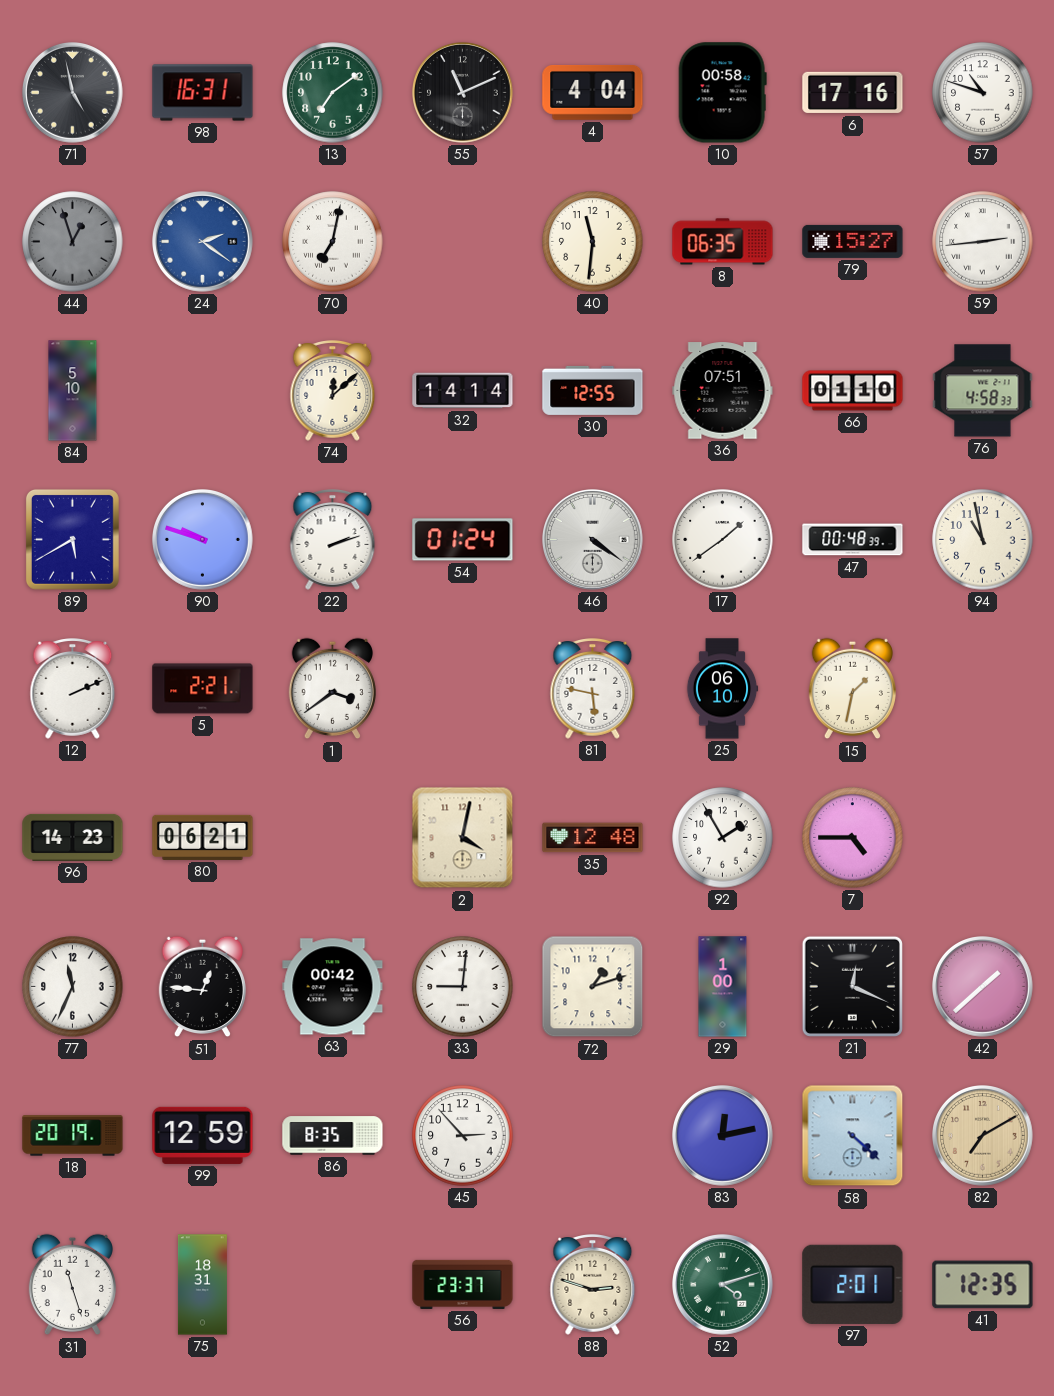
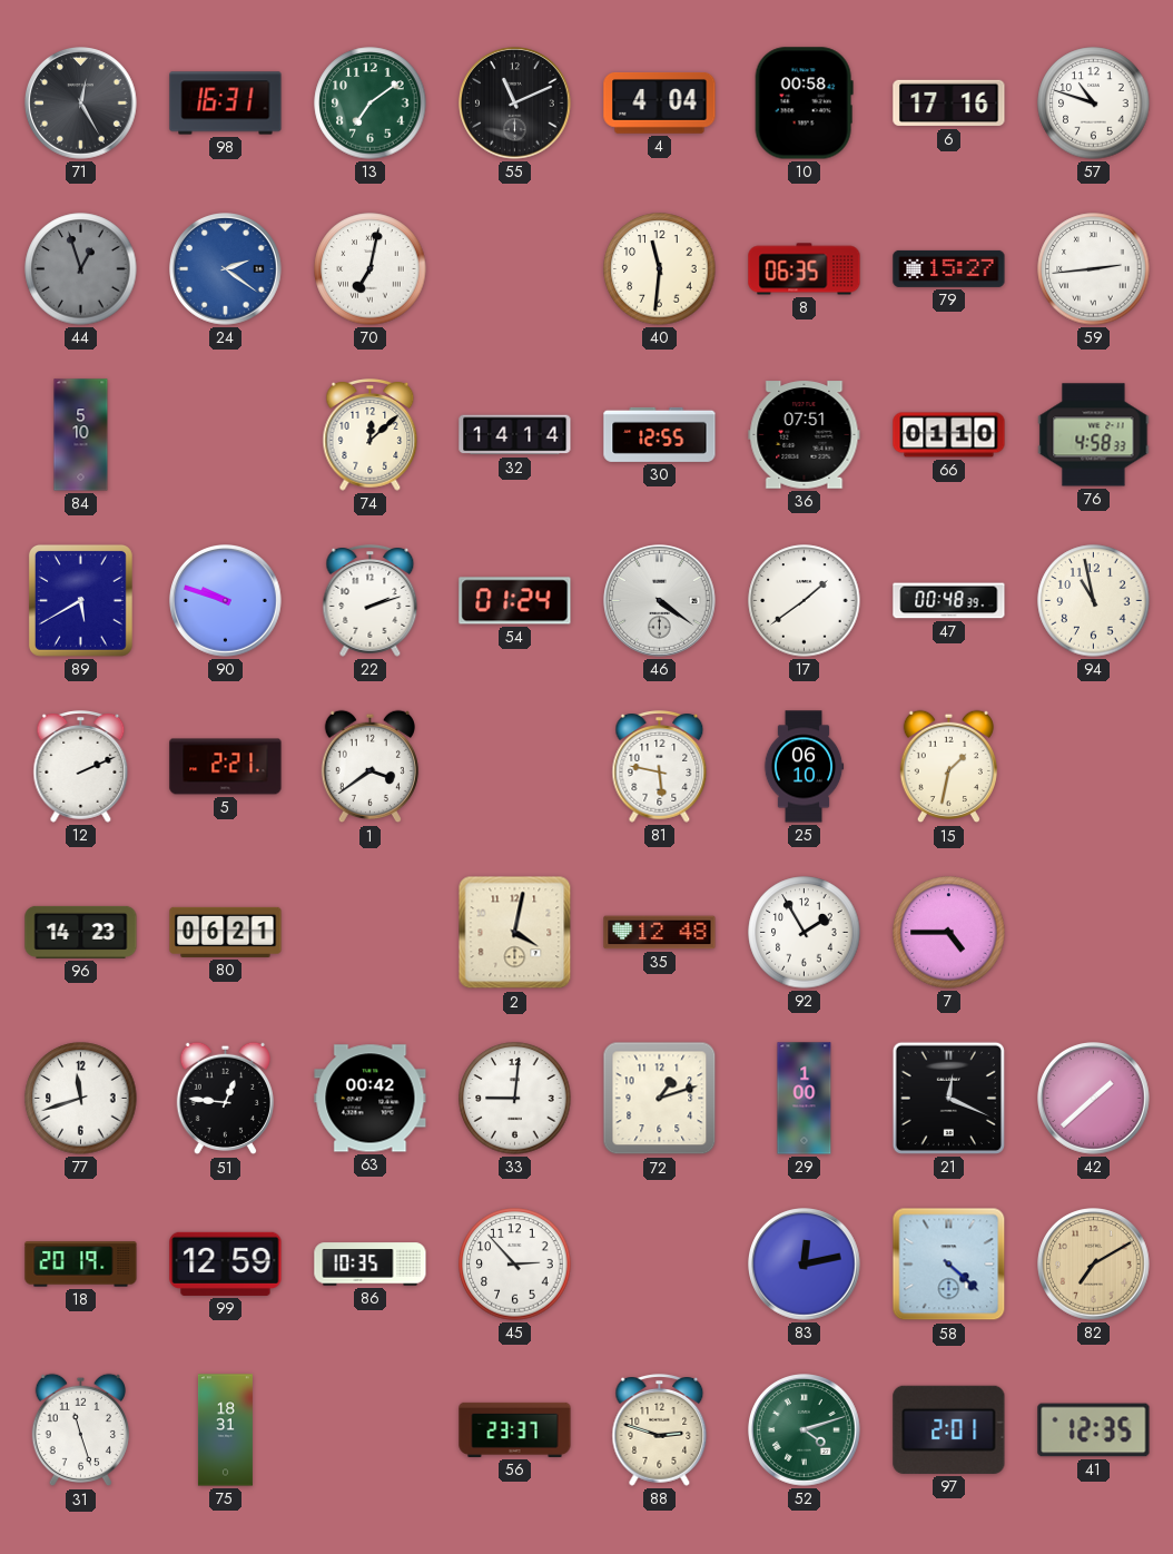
71: 4:58 -> 12:25 (81, 104)
77: 11:34 -> 11:42 (81, 1099)
86: 8:35 -> 10:35 (371, 1265)
